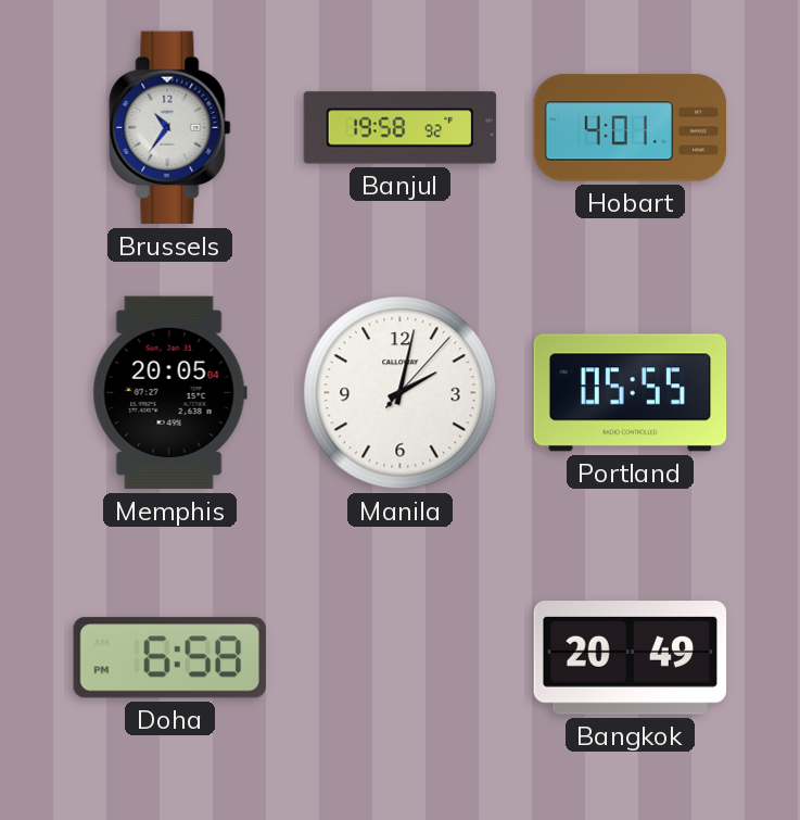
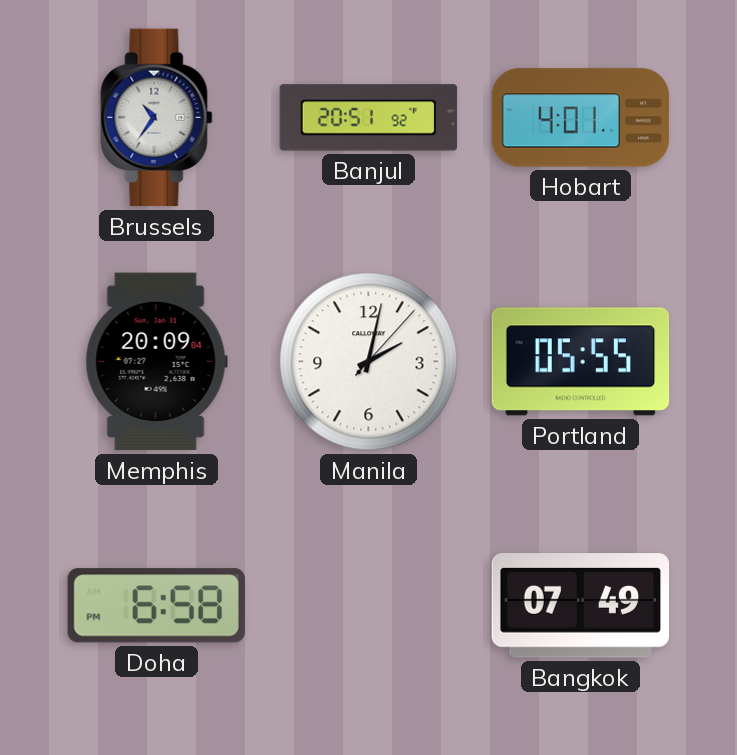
Banjul: 19:58 -> 20:51 (369, 118)
Memphis: 20:05 -> 20:09 (156, 362)
Bangkok: 20:49 -> 07:49 (581, 606)
